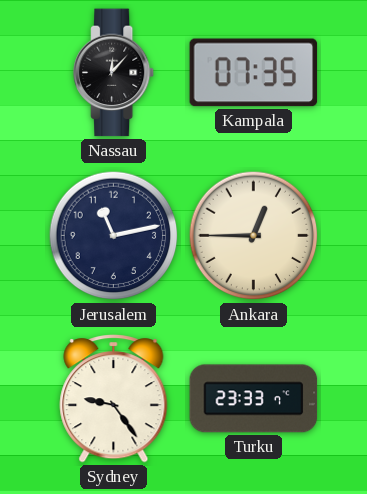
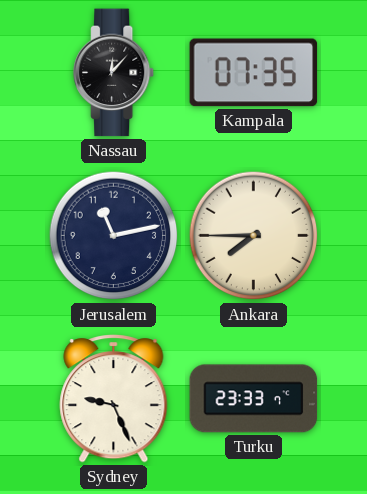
Ankara: 12:45 -> 7:45 (254, 236)
Sydney: 9:24 -> 9:26 (114, 399)
